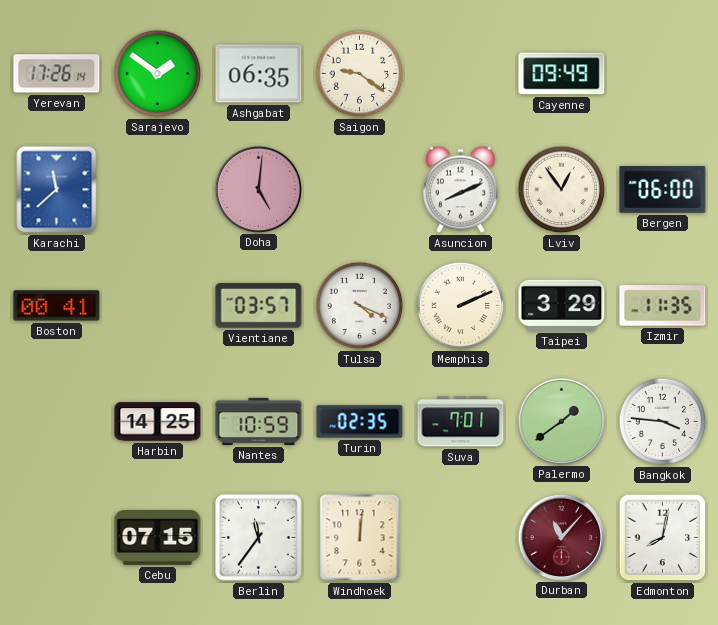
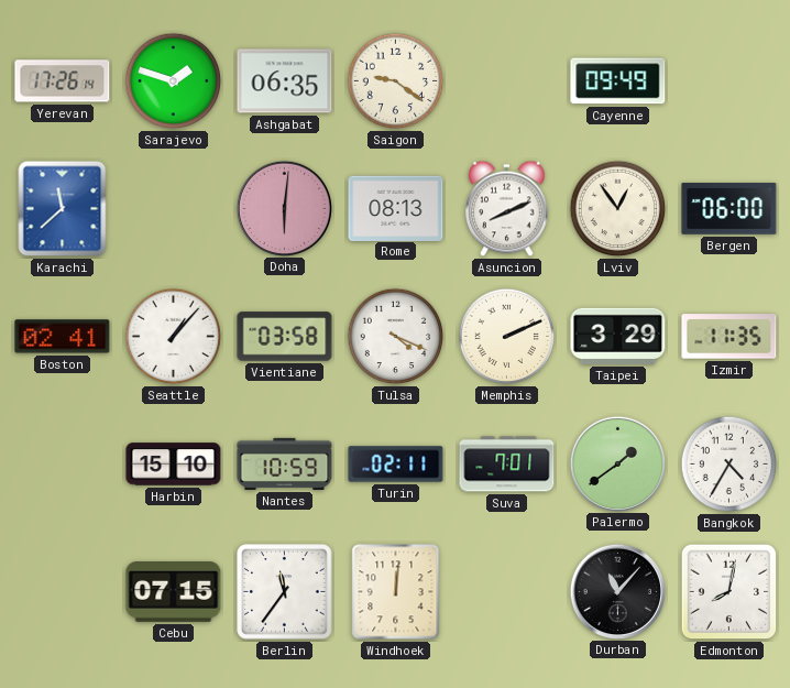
Sarajevo: 1:51 -> 1:48 (174, 81)
Doha: 5:01 -> 6:01 (284, 208)
Rome: none -> 08:13 (396, 208)
Boston: 00:41 -> 02:41 (63, 337)
Seattle: none -> 1:07 (174, 337)
Vientiane: 03:57 -> 03:58 (285, 337)
Harbin: 14:25 -> 15:10 (174, 465)
Turin: 02:35 -> 02:11 (396, 465)
Bangkok: 3:46 -> 4:35 (729, 465)
Durban dial: burgundy -> black (617, 591)
